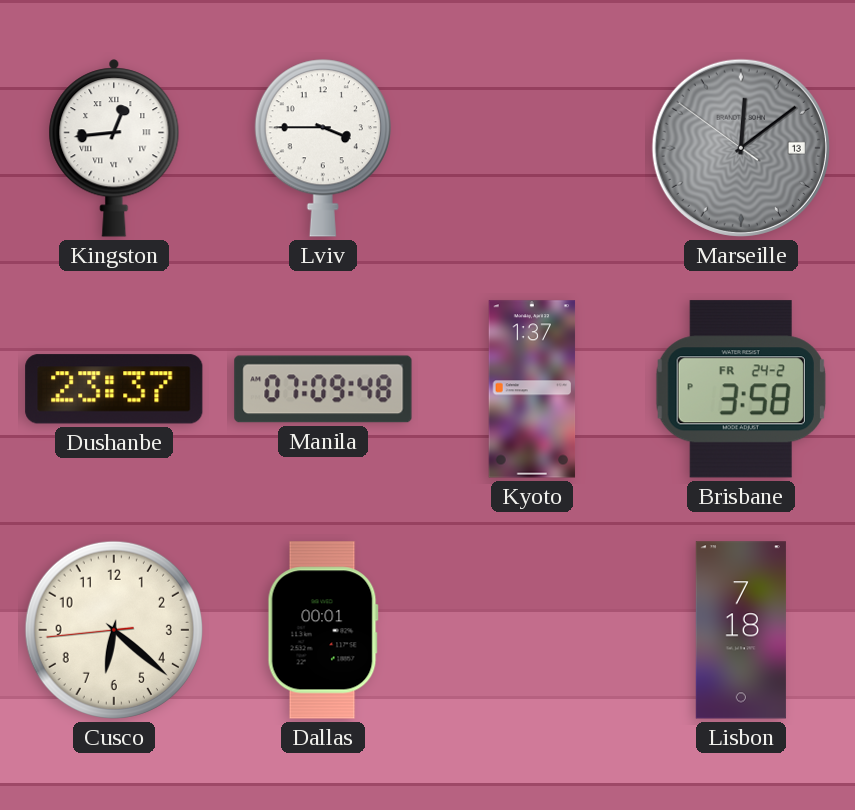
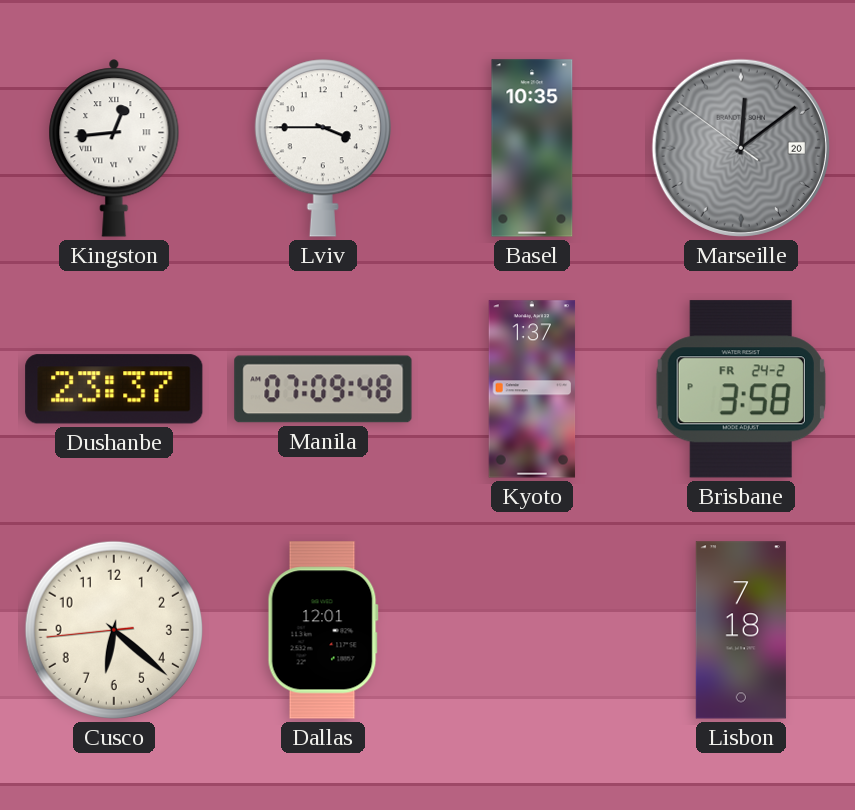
Basel: none -> 10:35 (532, 148)
Marseille date: 13 -> 20 (741, 148)
Dallas: 00:01 -> 12:01 (323, 630)
